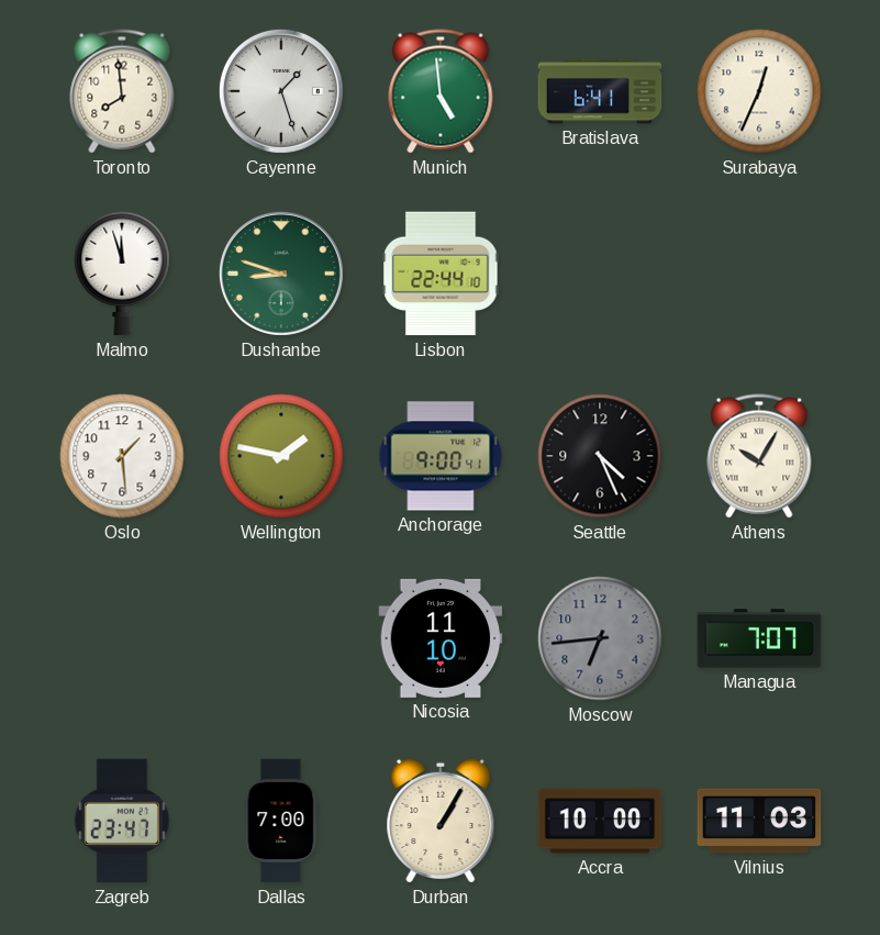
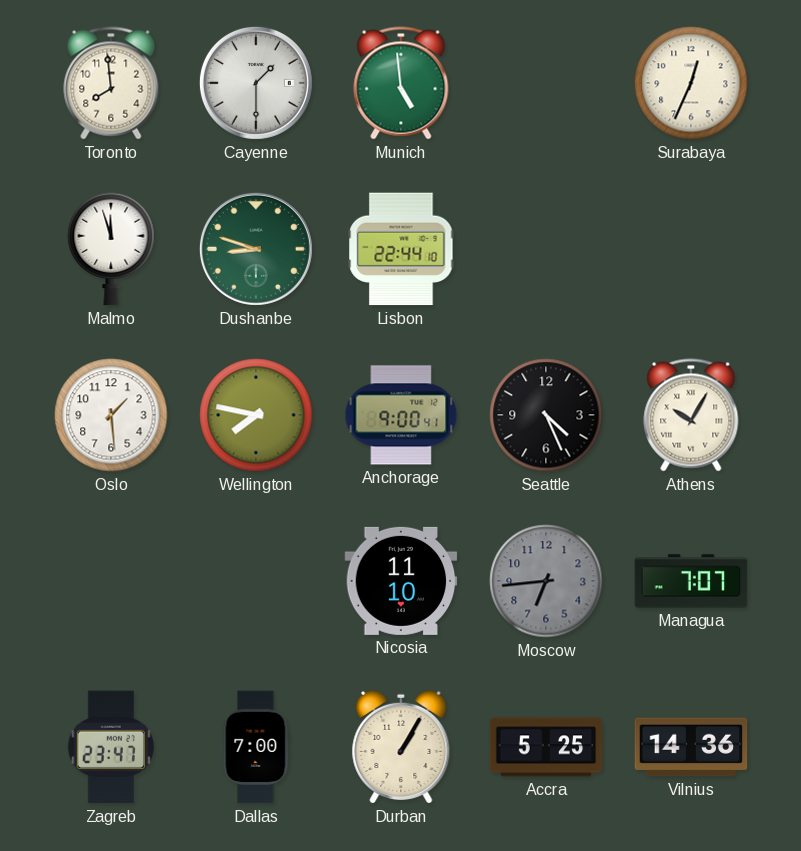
Cayenne: 1:27 -> 1:30 (256, 83)
Bratislava: 6:41 -> none (600, 91)
Wellington: 1:47 -> 7:47 (256, 415)
Accra: 10:00 -> 5:25 (546, 747)
Vilnius: 11:03 -> 14:36 (691, 747)
